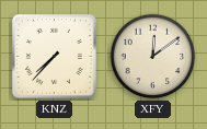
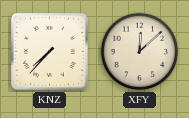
XFY: 12:09 -> 12:08 (140, 52)
